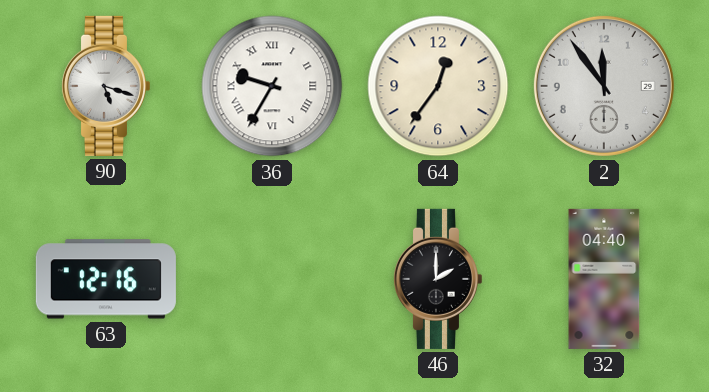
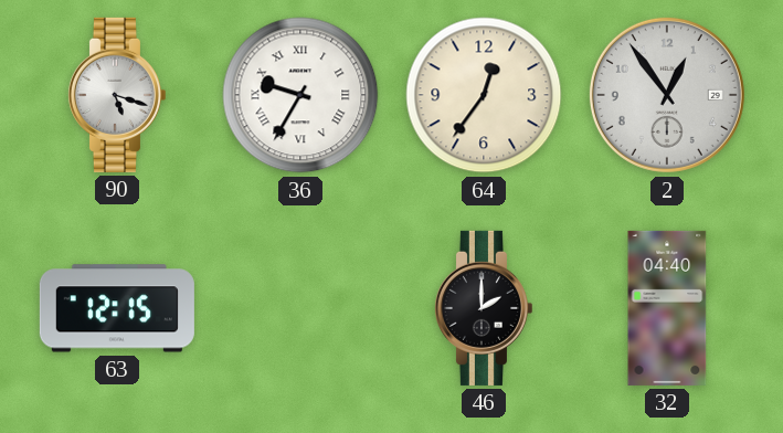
2: 11:54 -> 12:54 (667, 95)
63: 12:16 -> 12:15 (117, 308)
